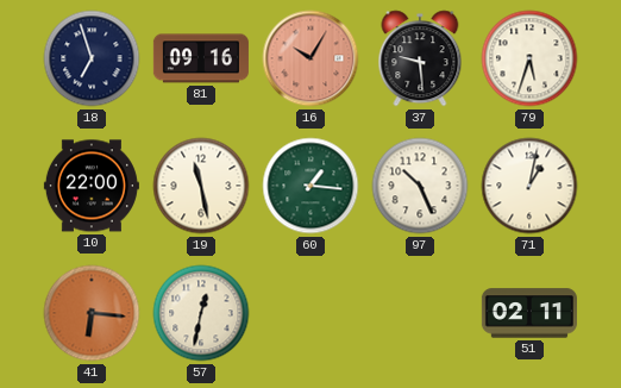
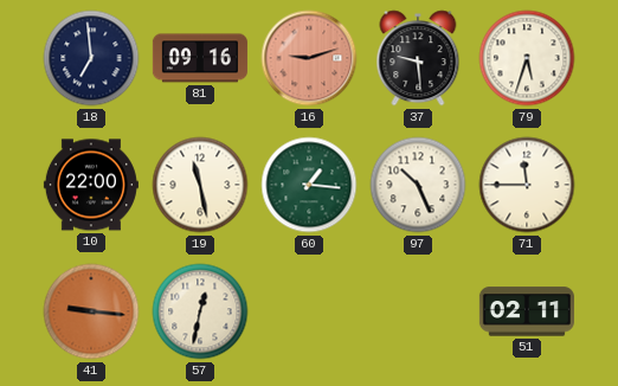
18: 6:57 -> 6:59 (91, 58)
16: 10:05 -> 9:12 (309, 58)
71: 1:02 -> 11:45 (527, 185)
41: 6:16 -> 9:16 (91, 311)
